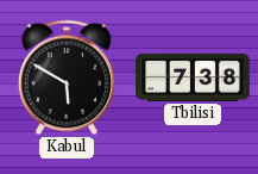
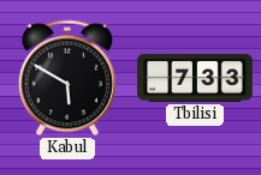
Tbilisi: 7:38 -> 7:33 (195, 78)
